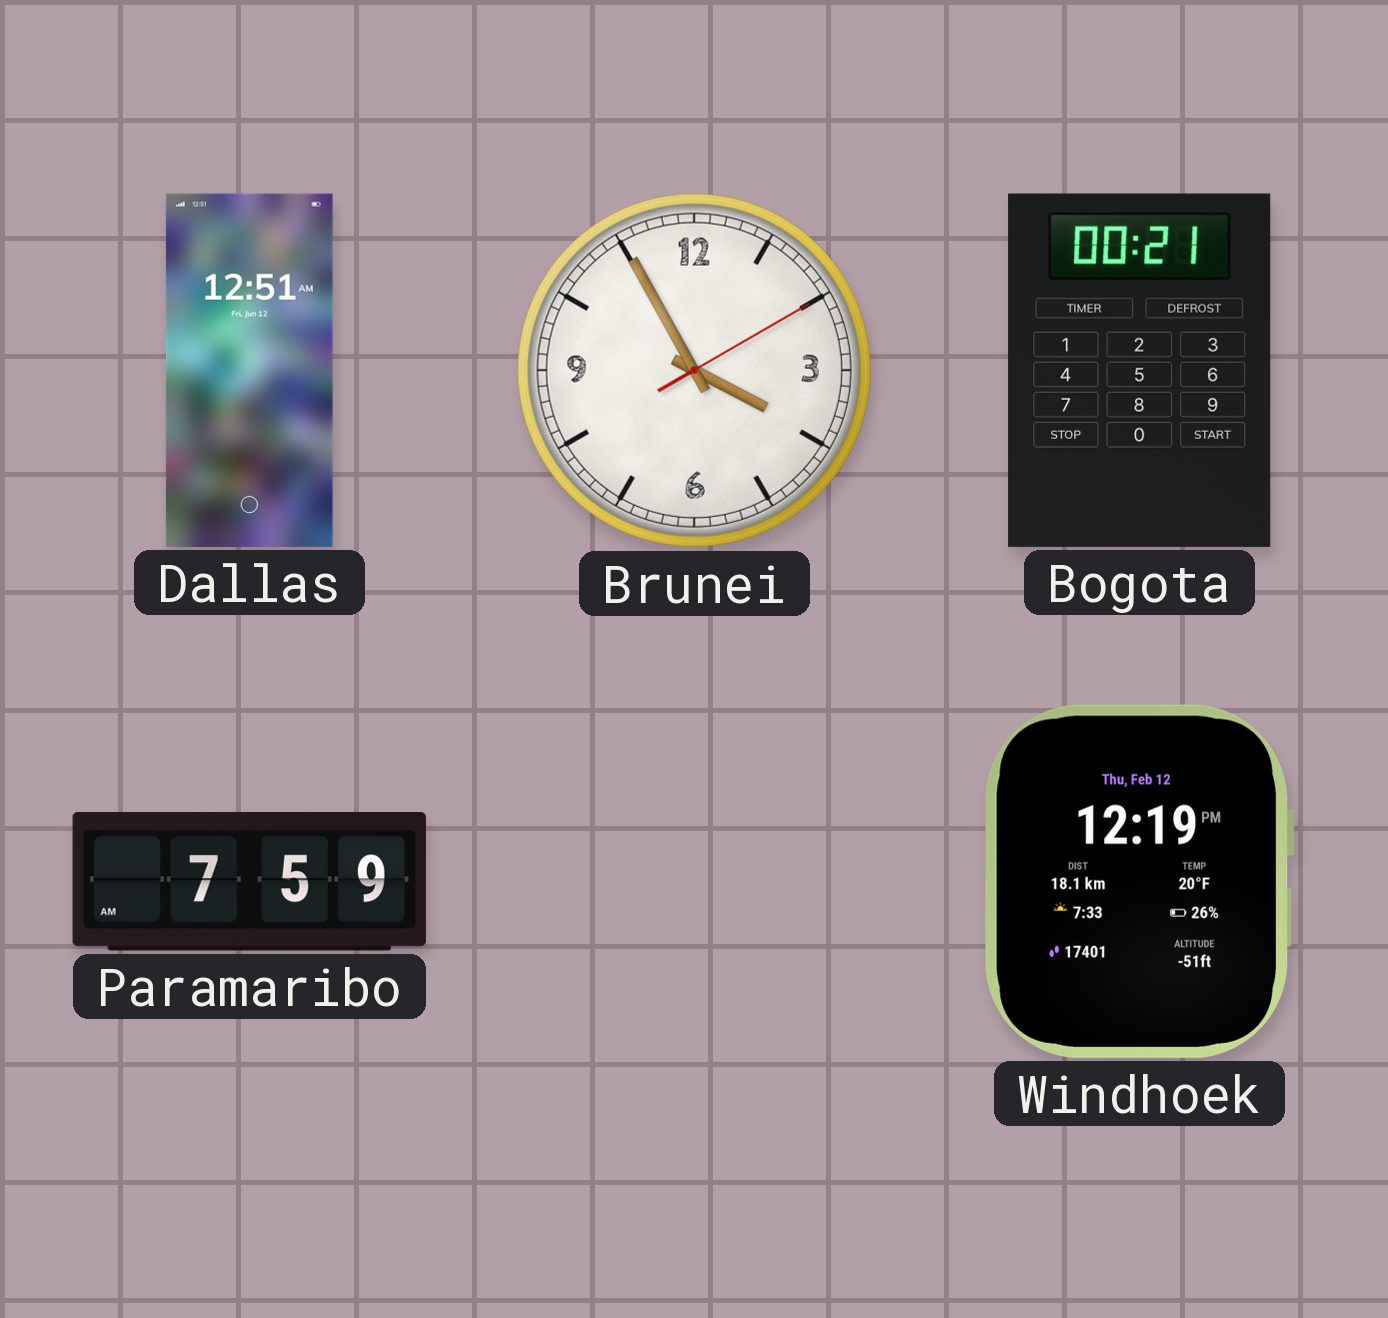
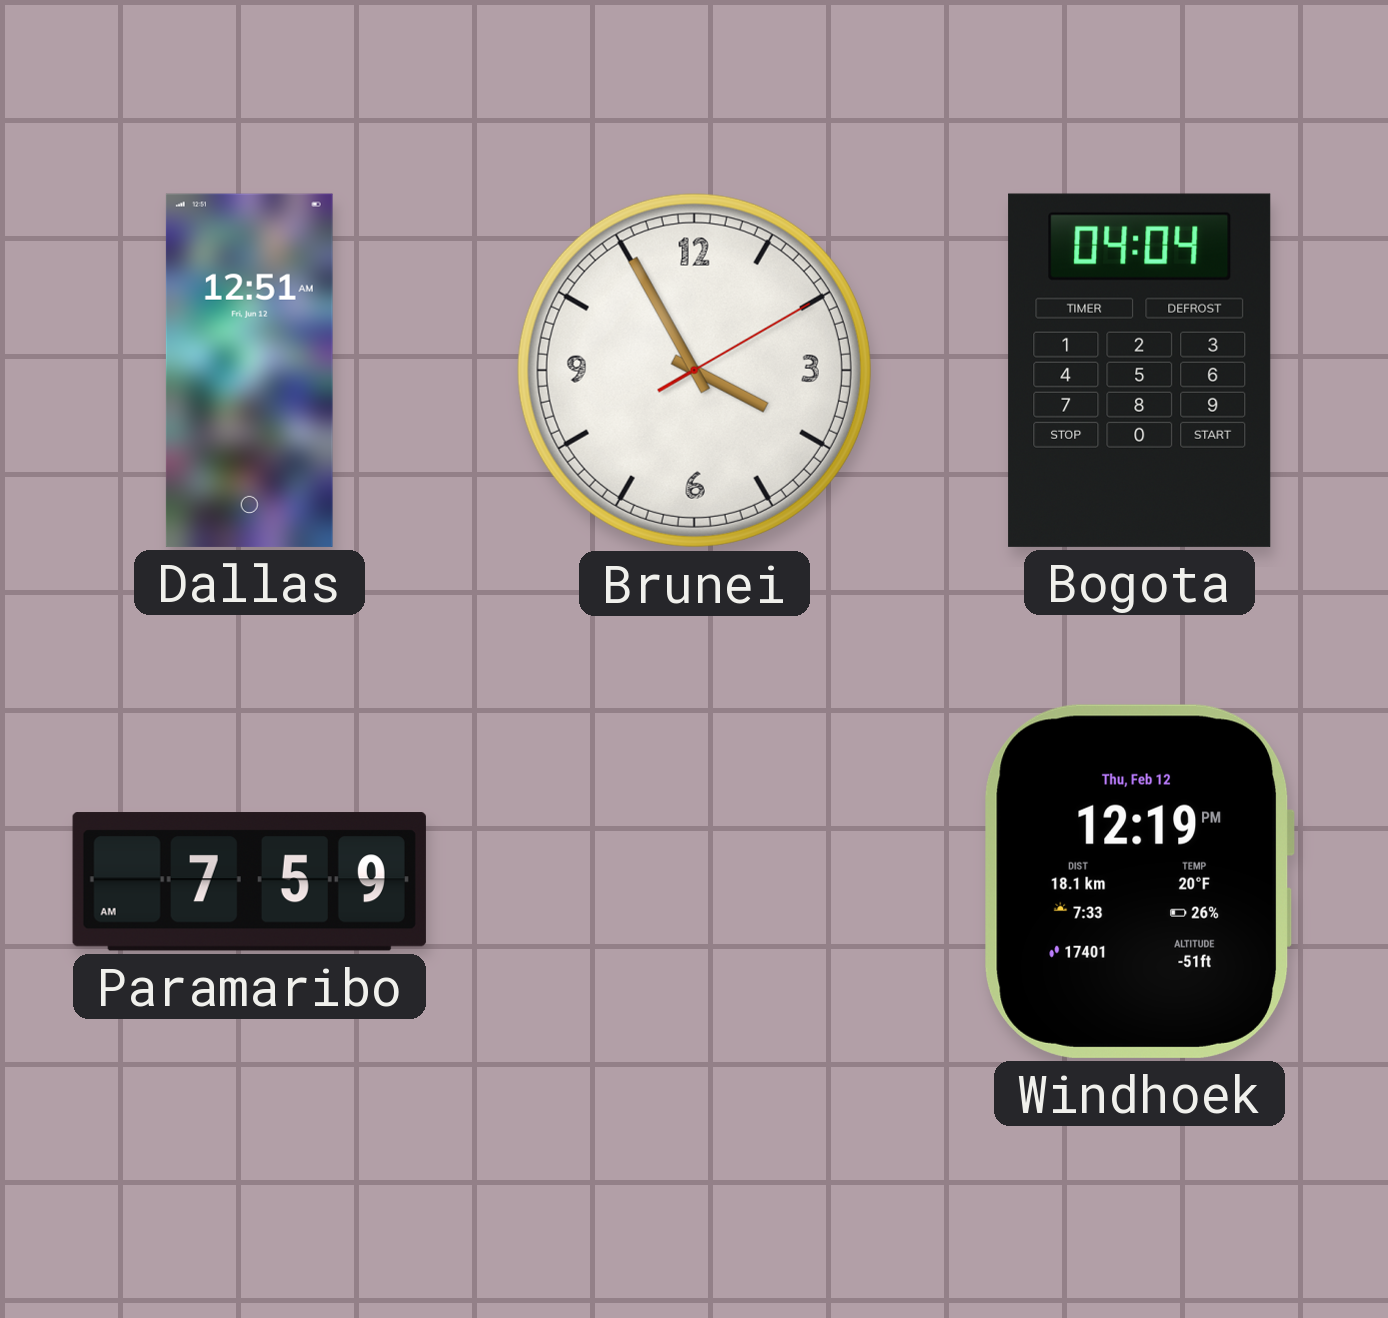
Bogota: 00:21 -> 04:04 (1140, 370)
